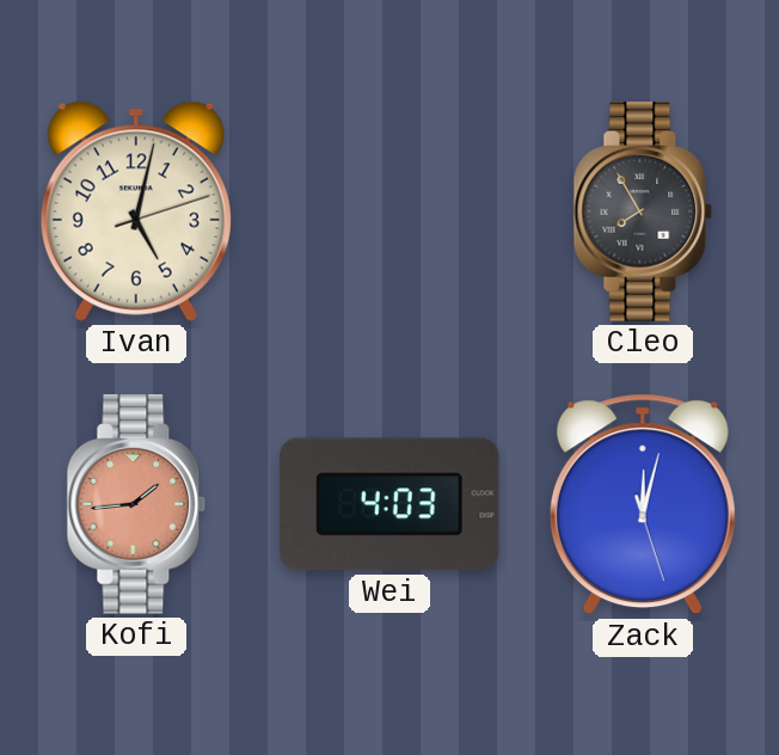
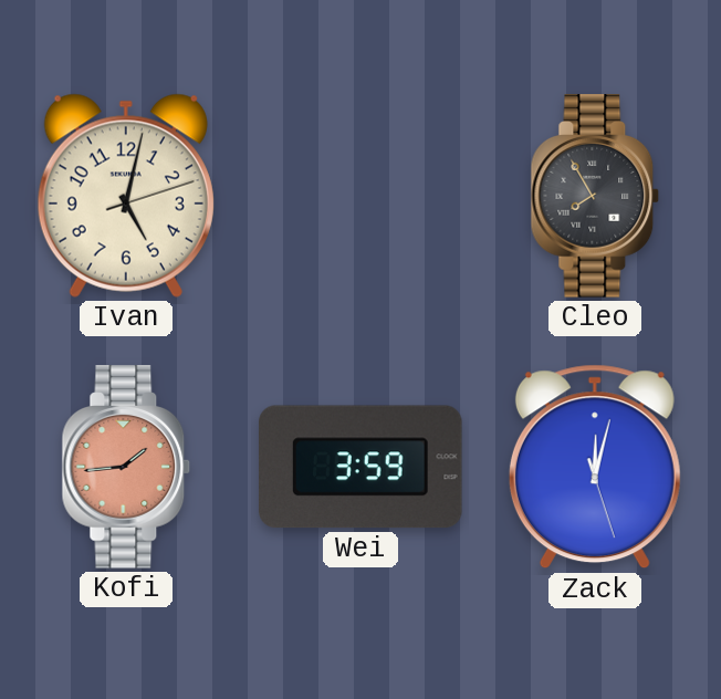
Wei: 4:03 -> 3:59 (362, 467)
